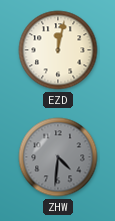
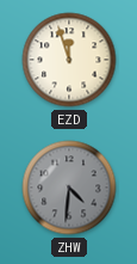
EZD: 12:02 -> 11:57 (69, 60)
